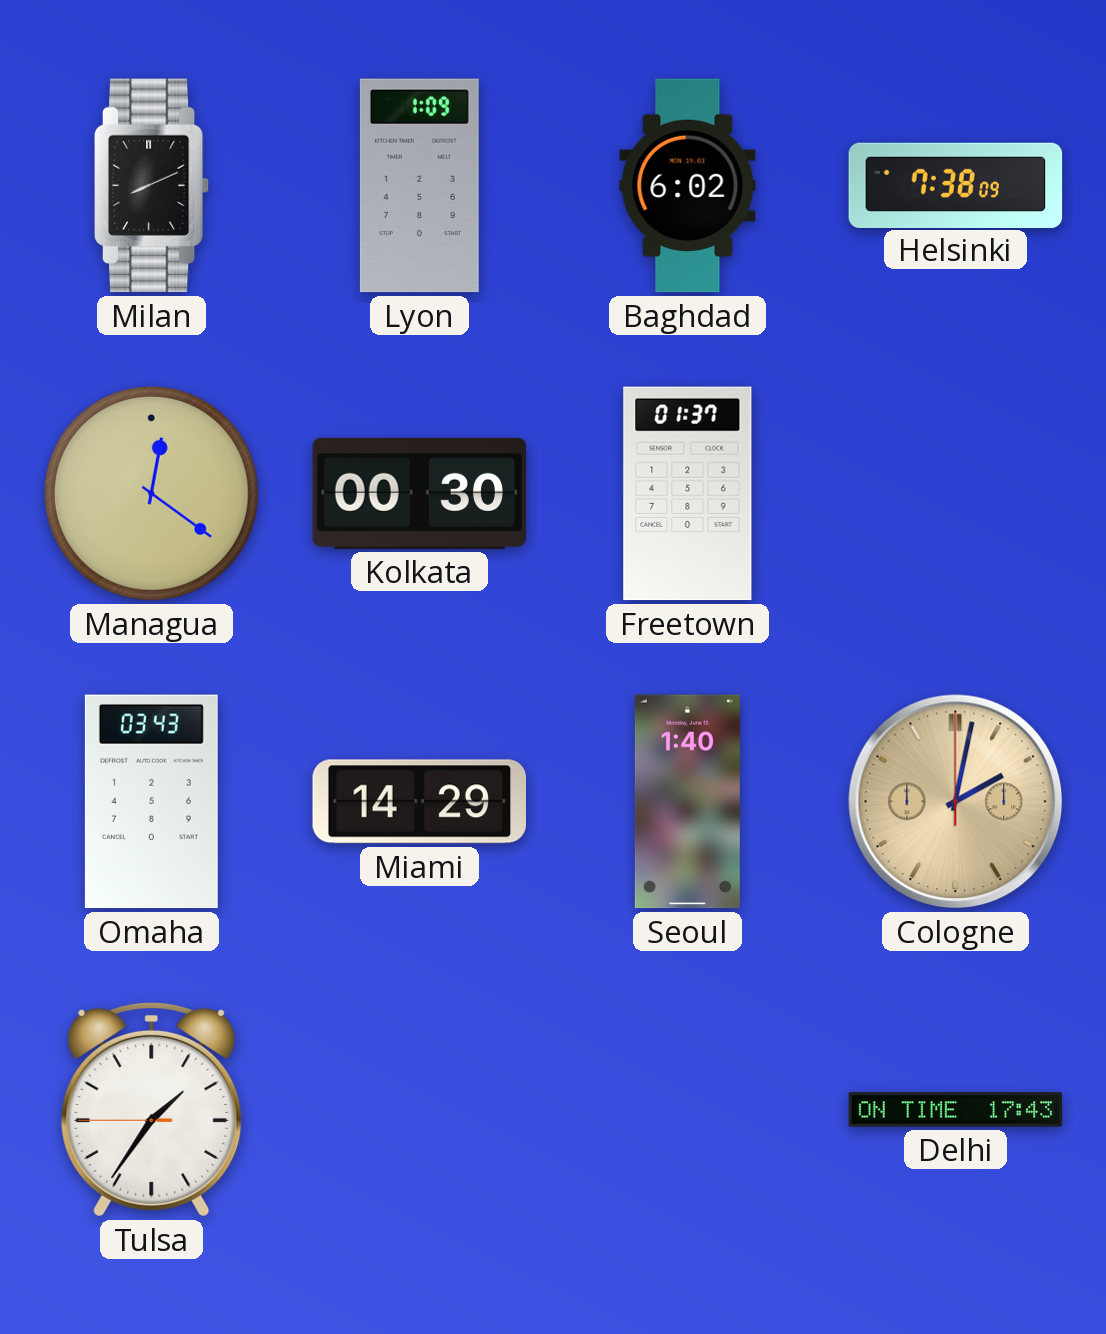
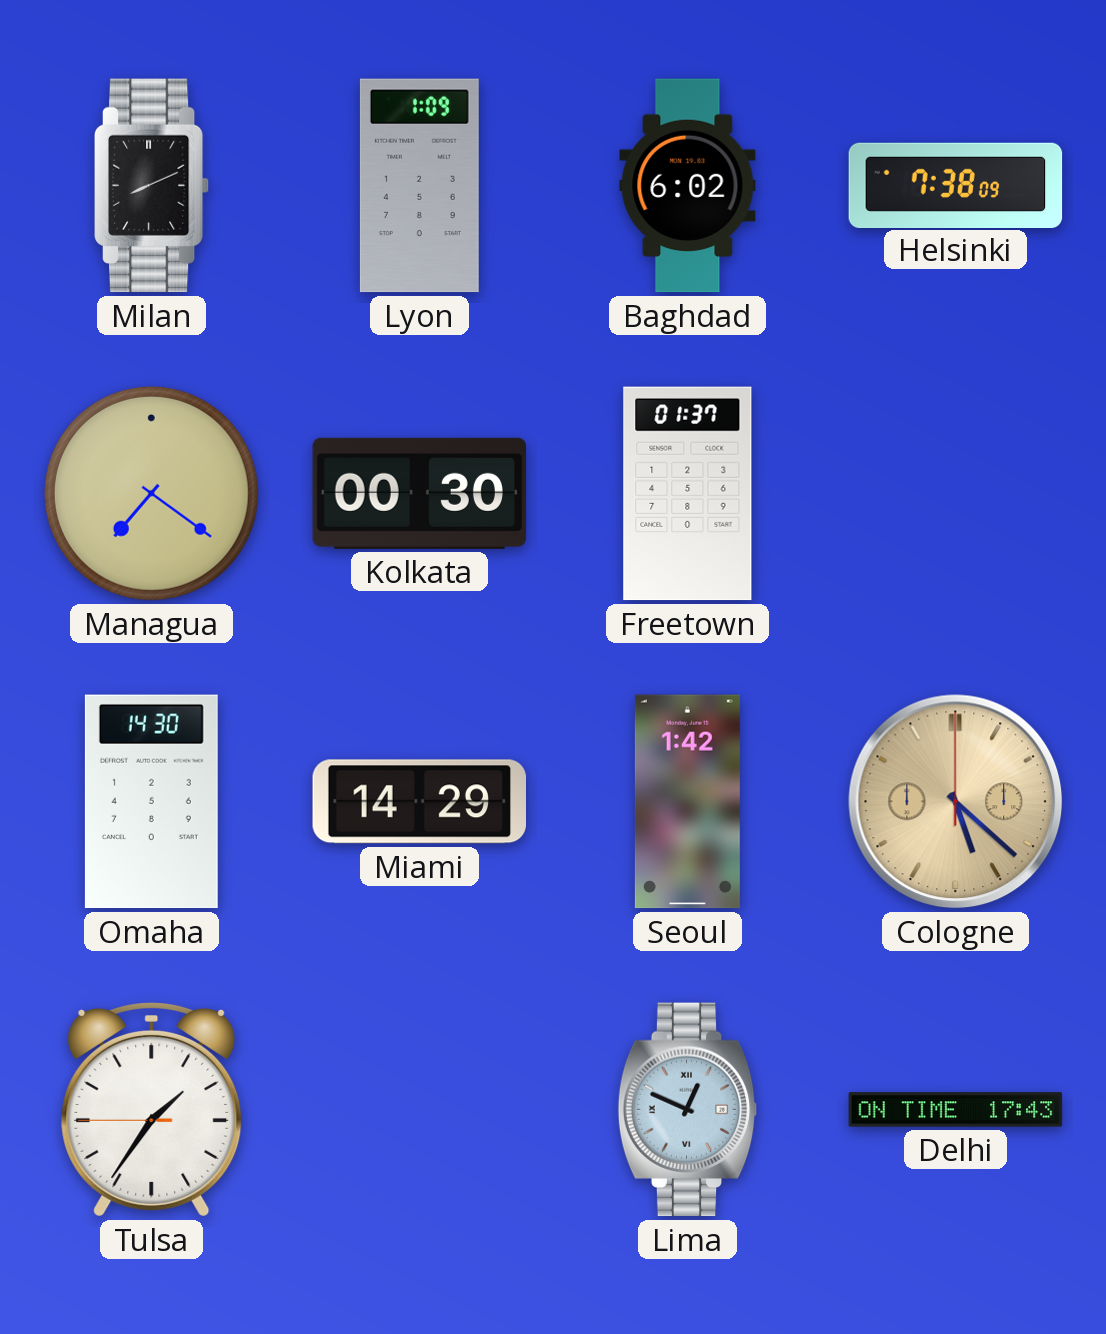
Managua: 12:21 -> 7:21 (151, 493)
Omaha: 03:43 -> 14:30 (151, 802)
Seoul: 1:40 -> 1:42 (687, 802)
Cologne: 2:02 -> 5:22 (956, 802)
Lima: none -> 12:49 (688, 1110)
